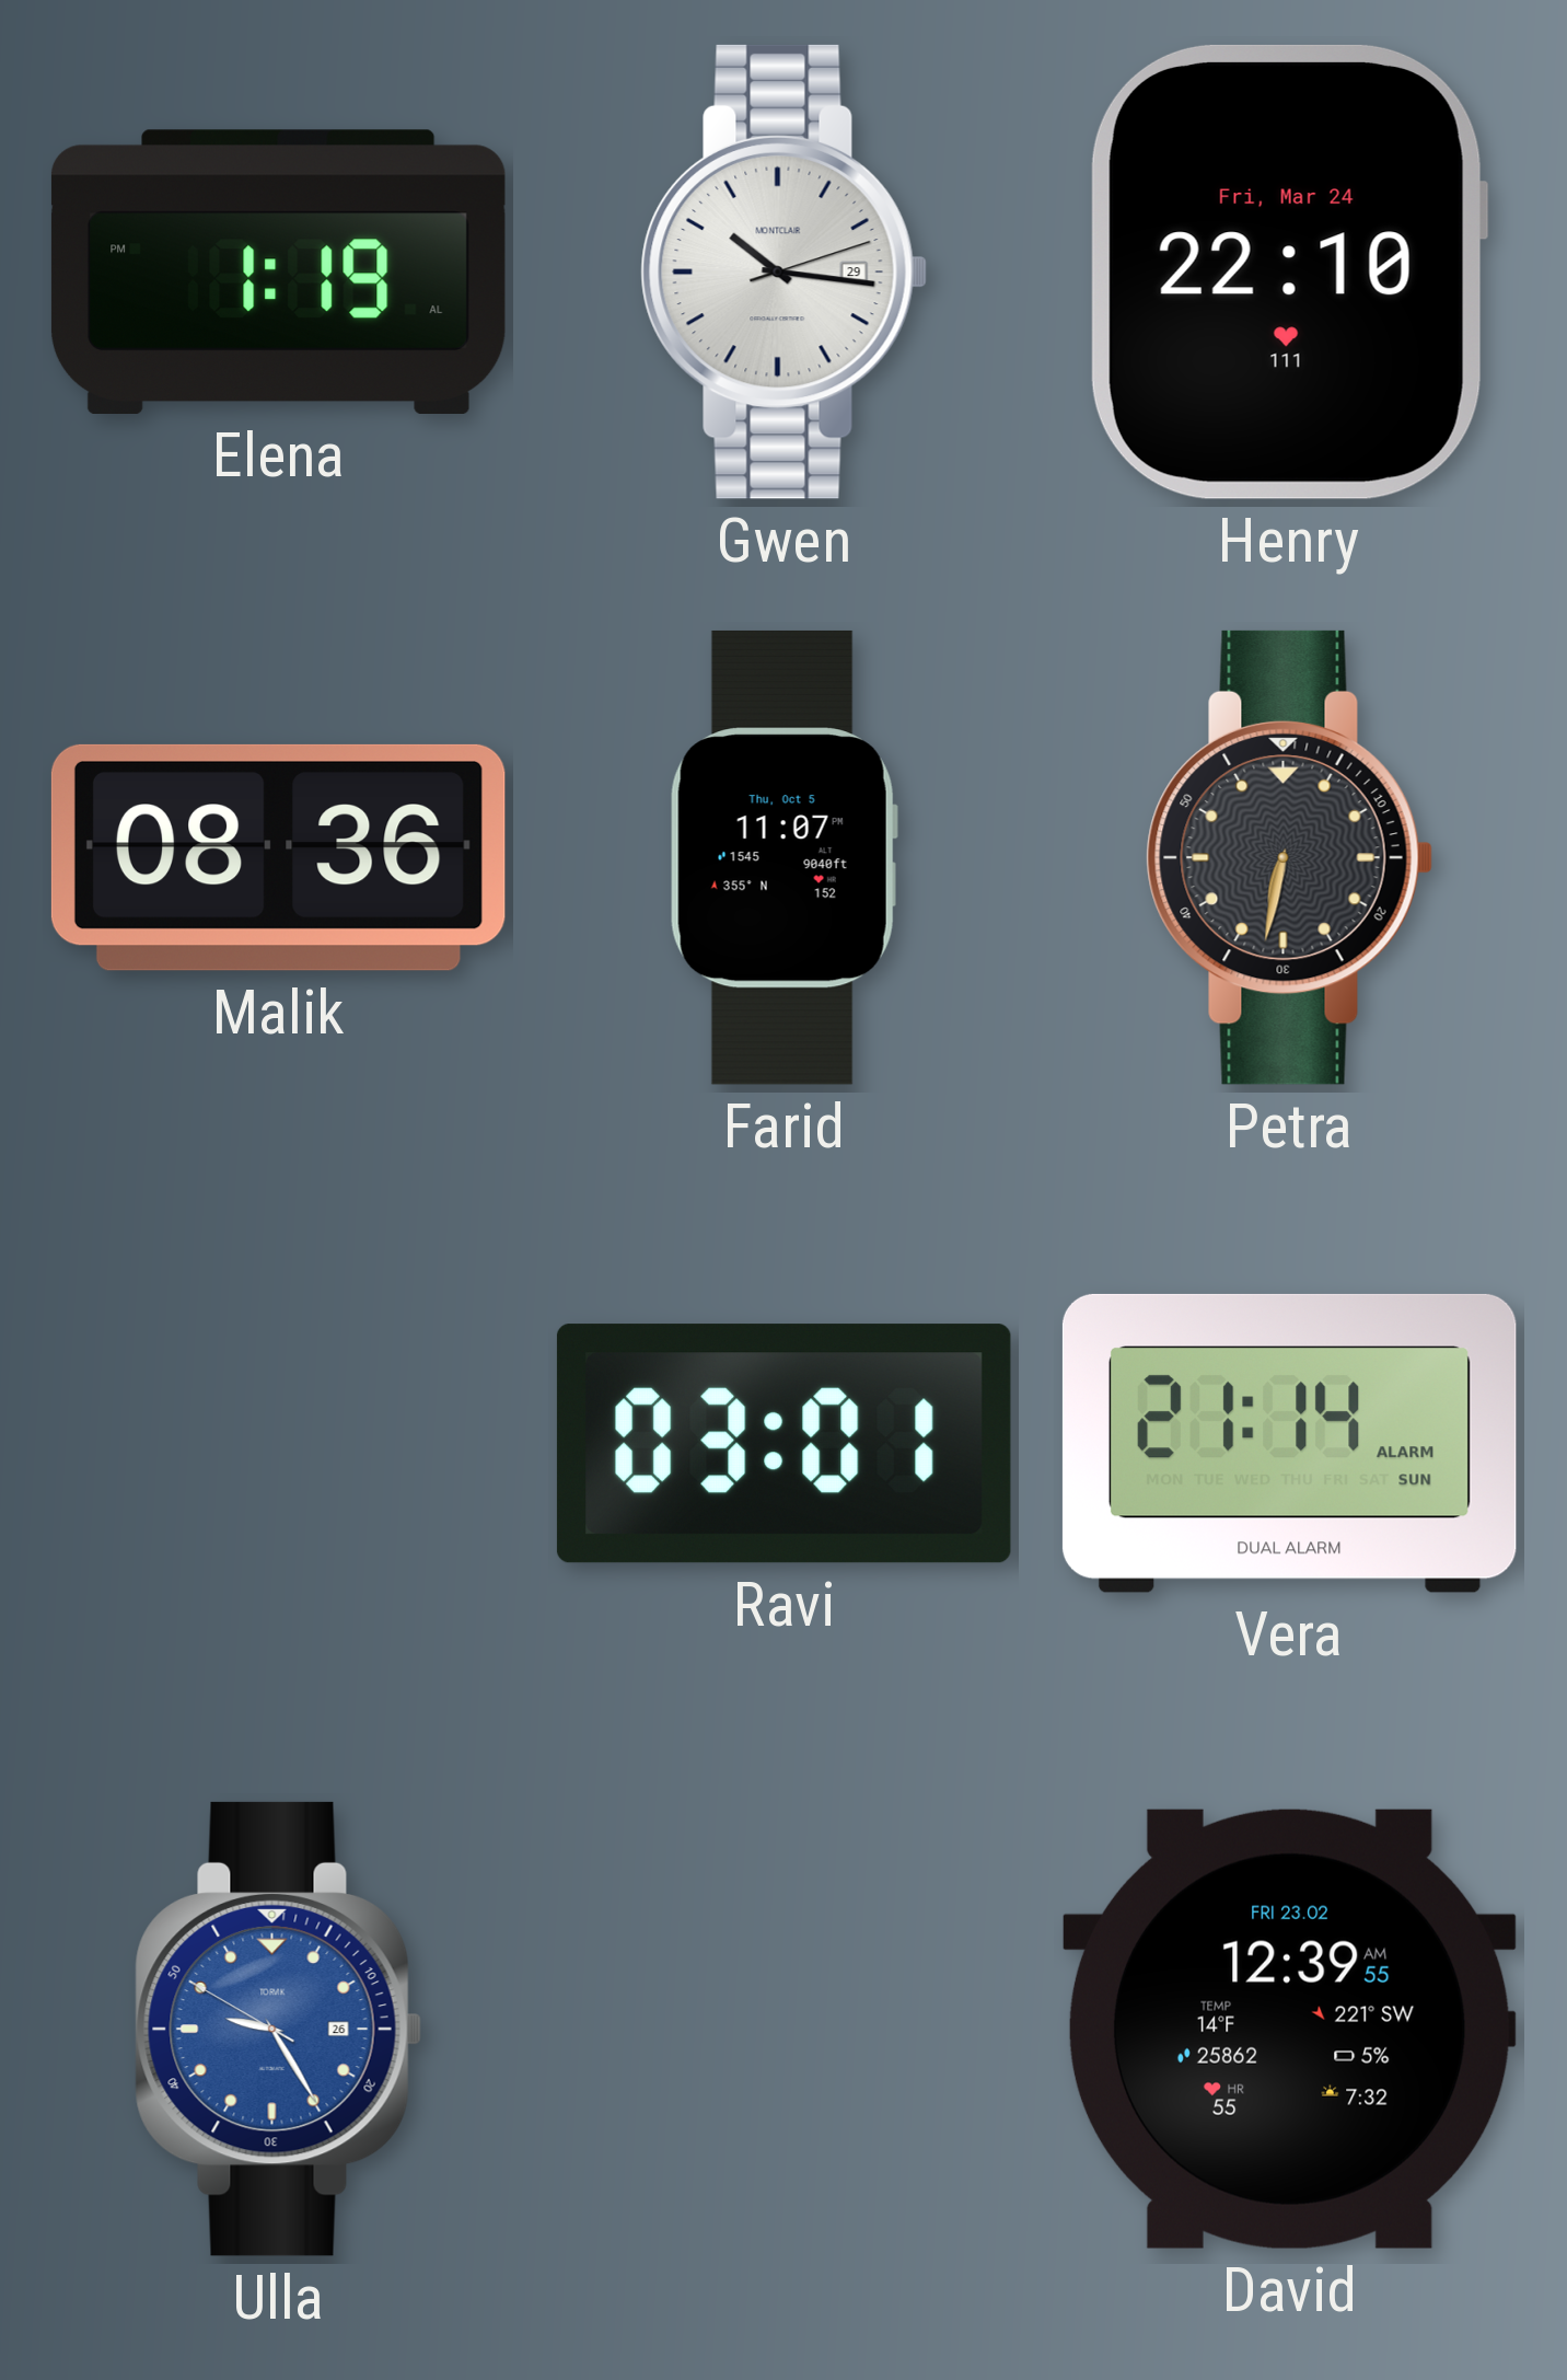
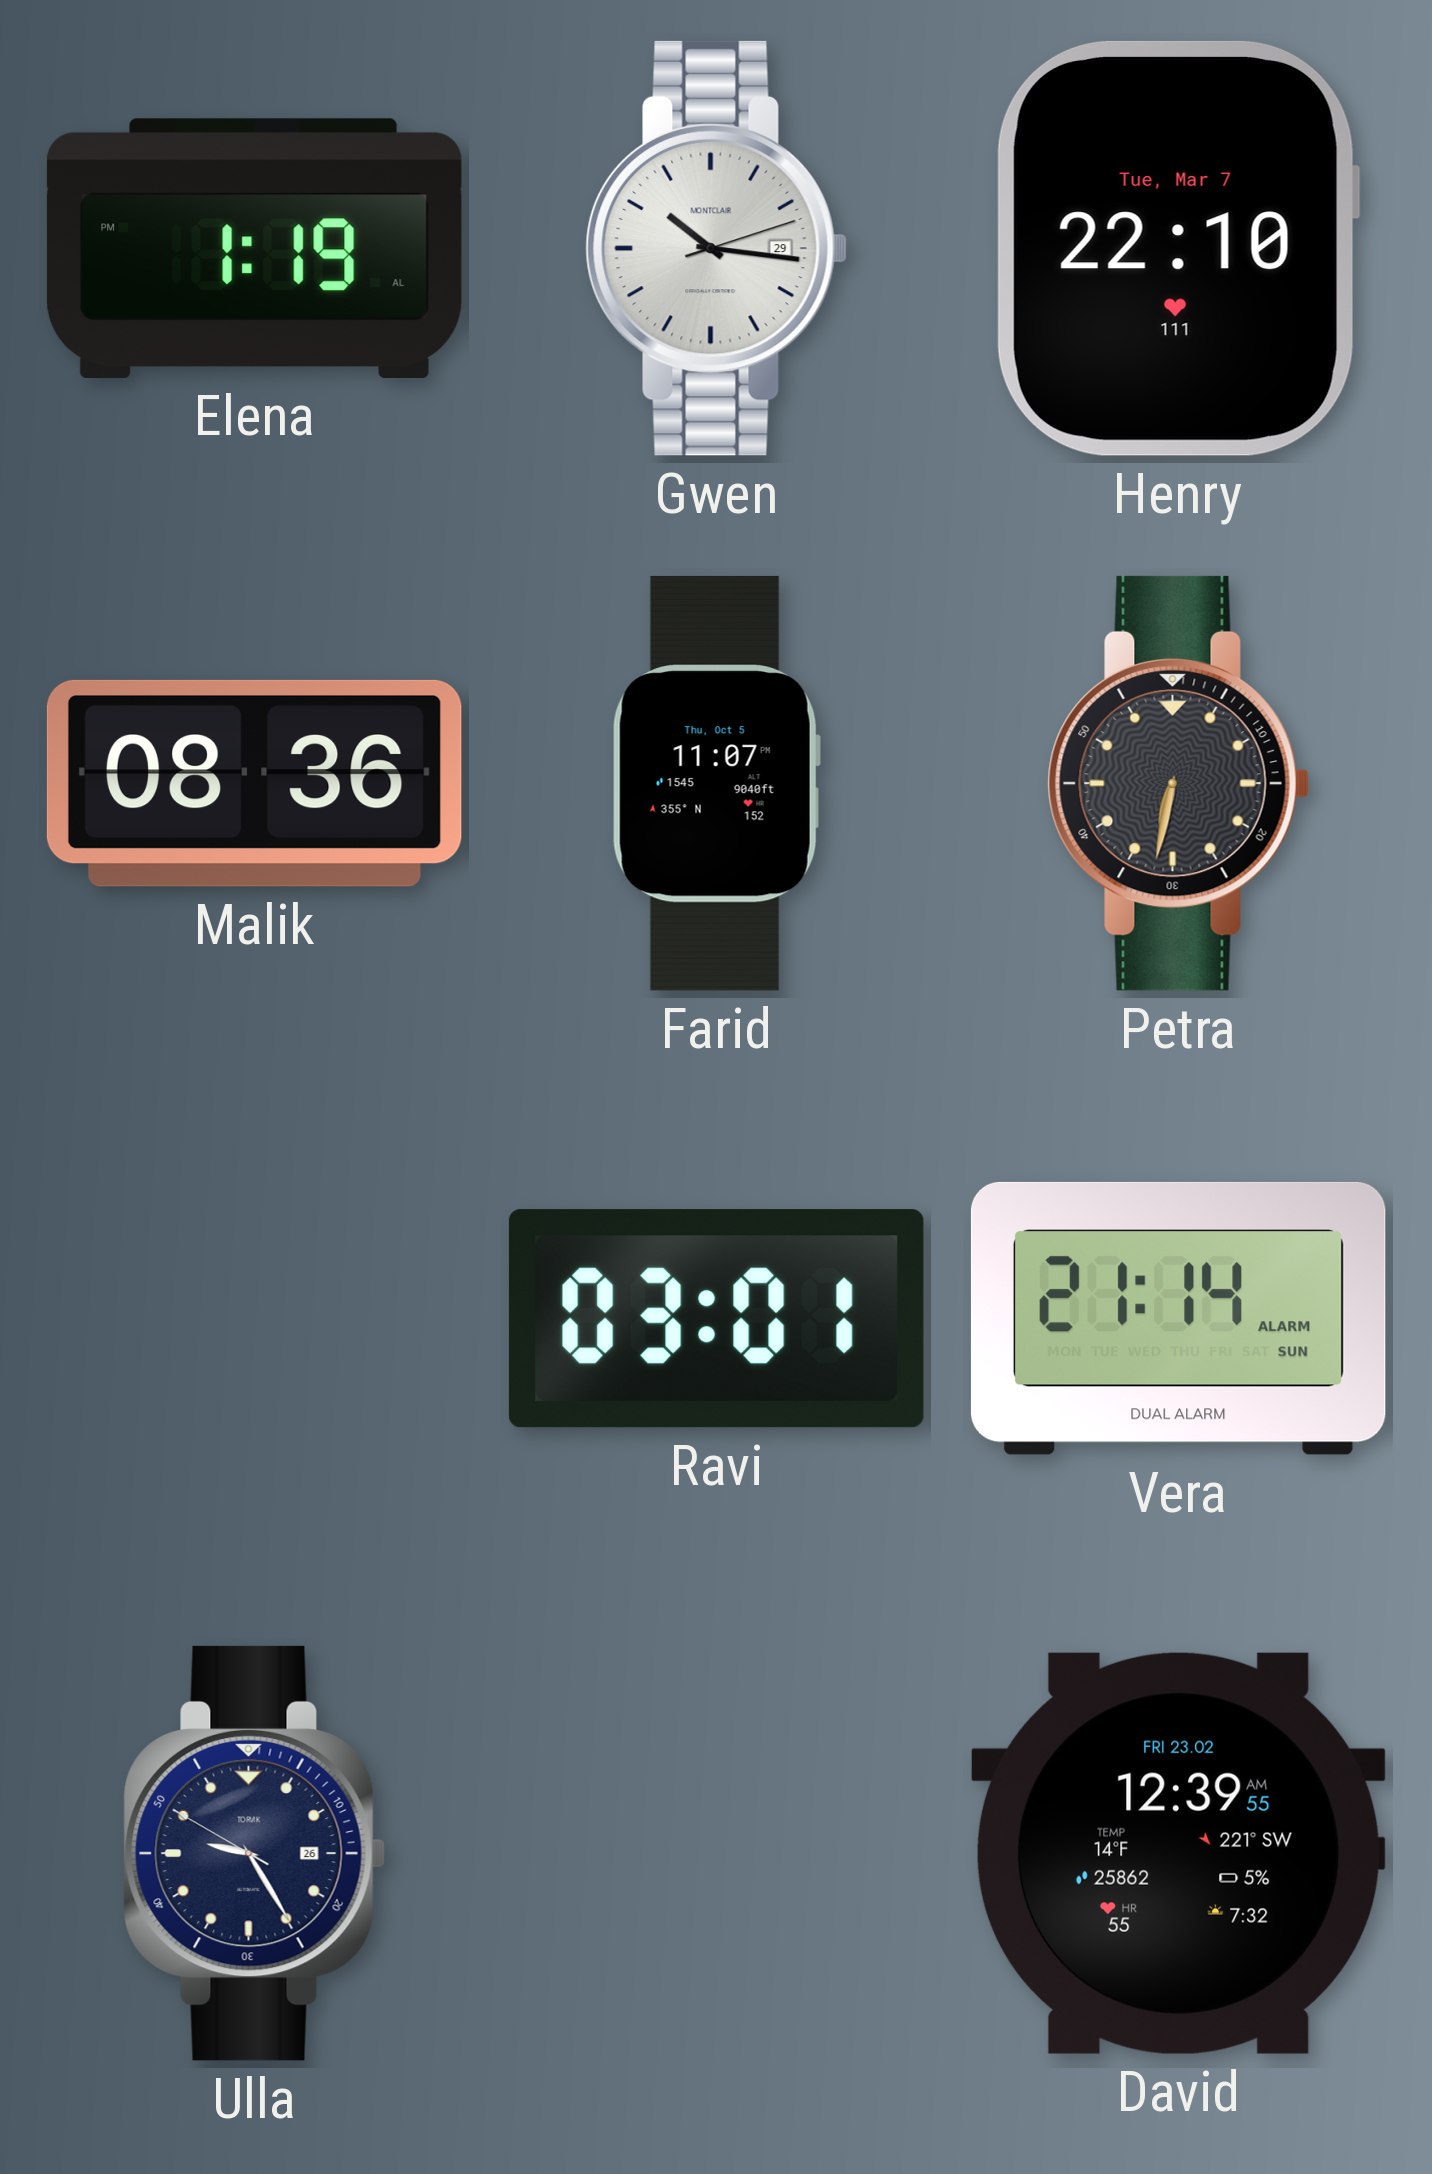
Henry date: Fri, Mar 24 -> Tue, Mar 7 (1178, 248)
Ulla dial: blue -> navy (254, 1853)
